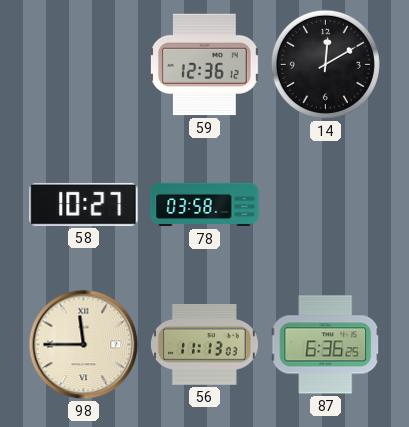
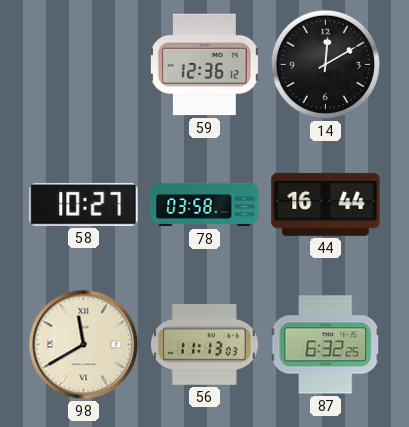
44: none -> 16:44 (326, 204)
98: 11:45 -> 11:40 (84, 345)
87: 6:36 -> 6:32 (326, 345)
